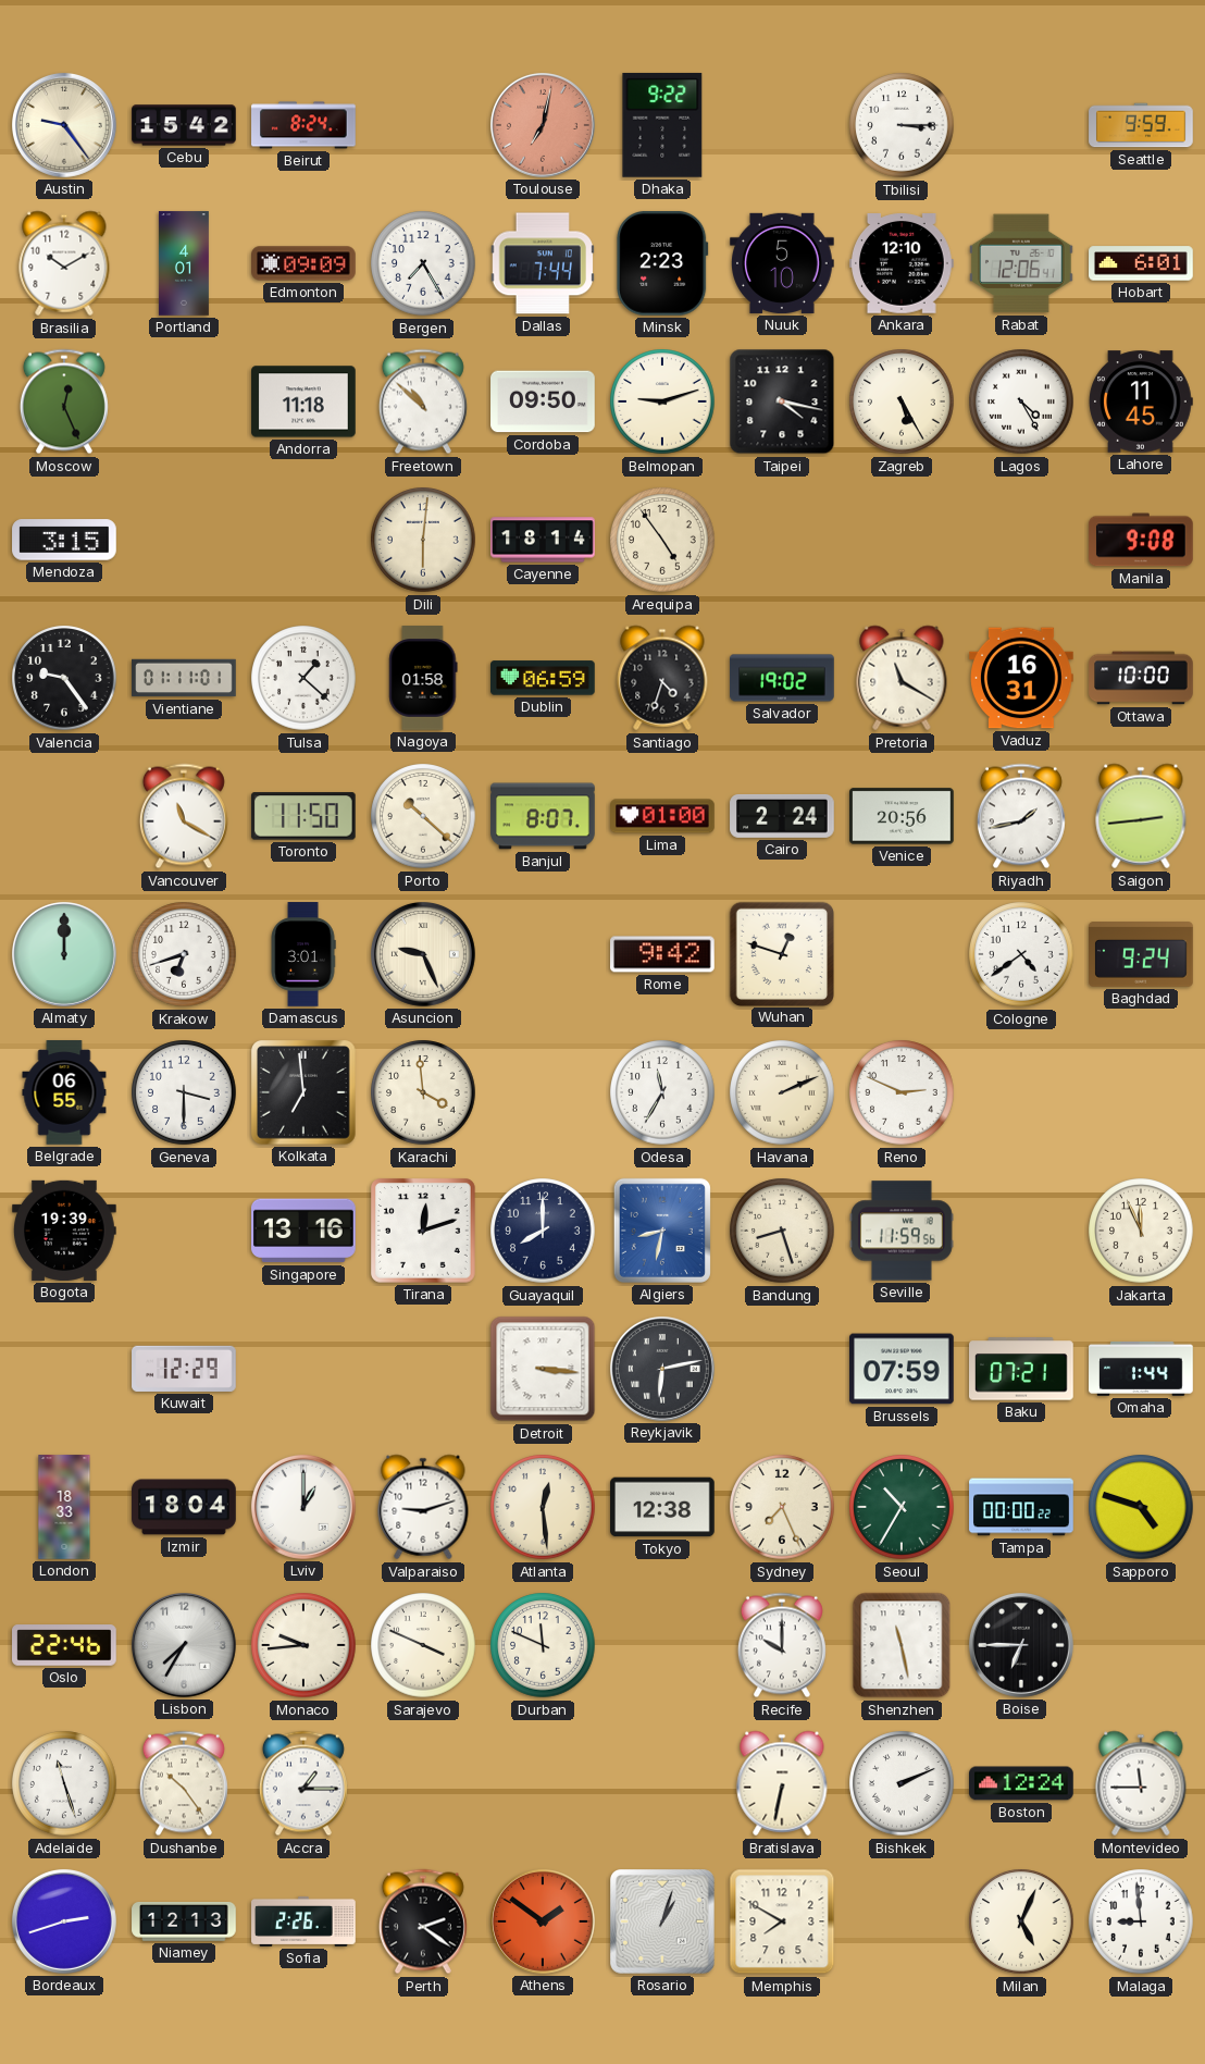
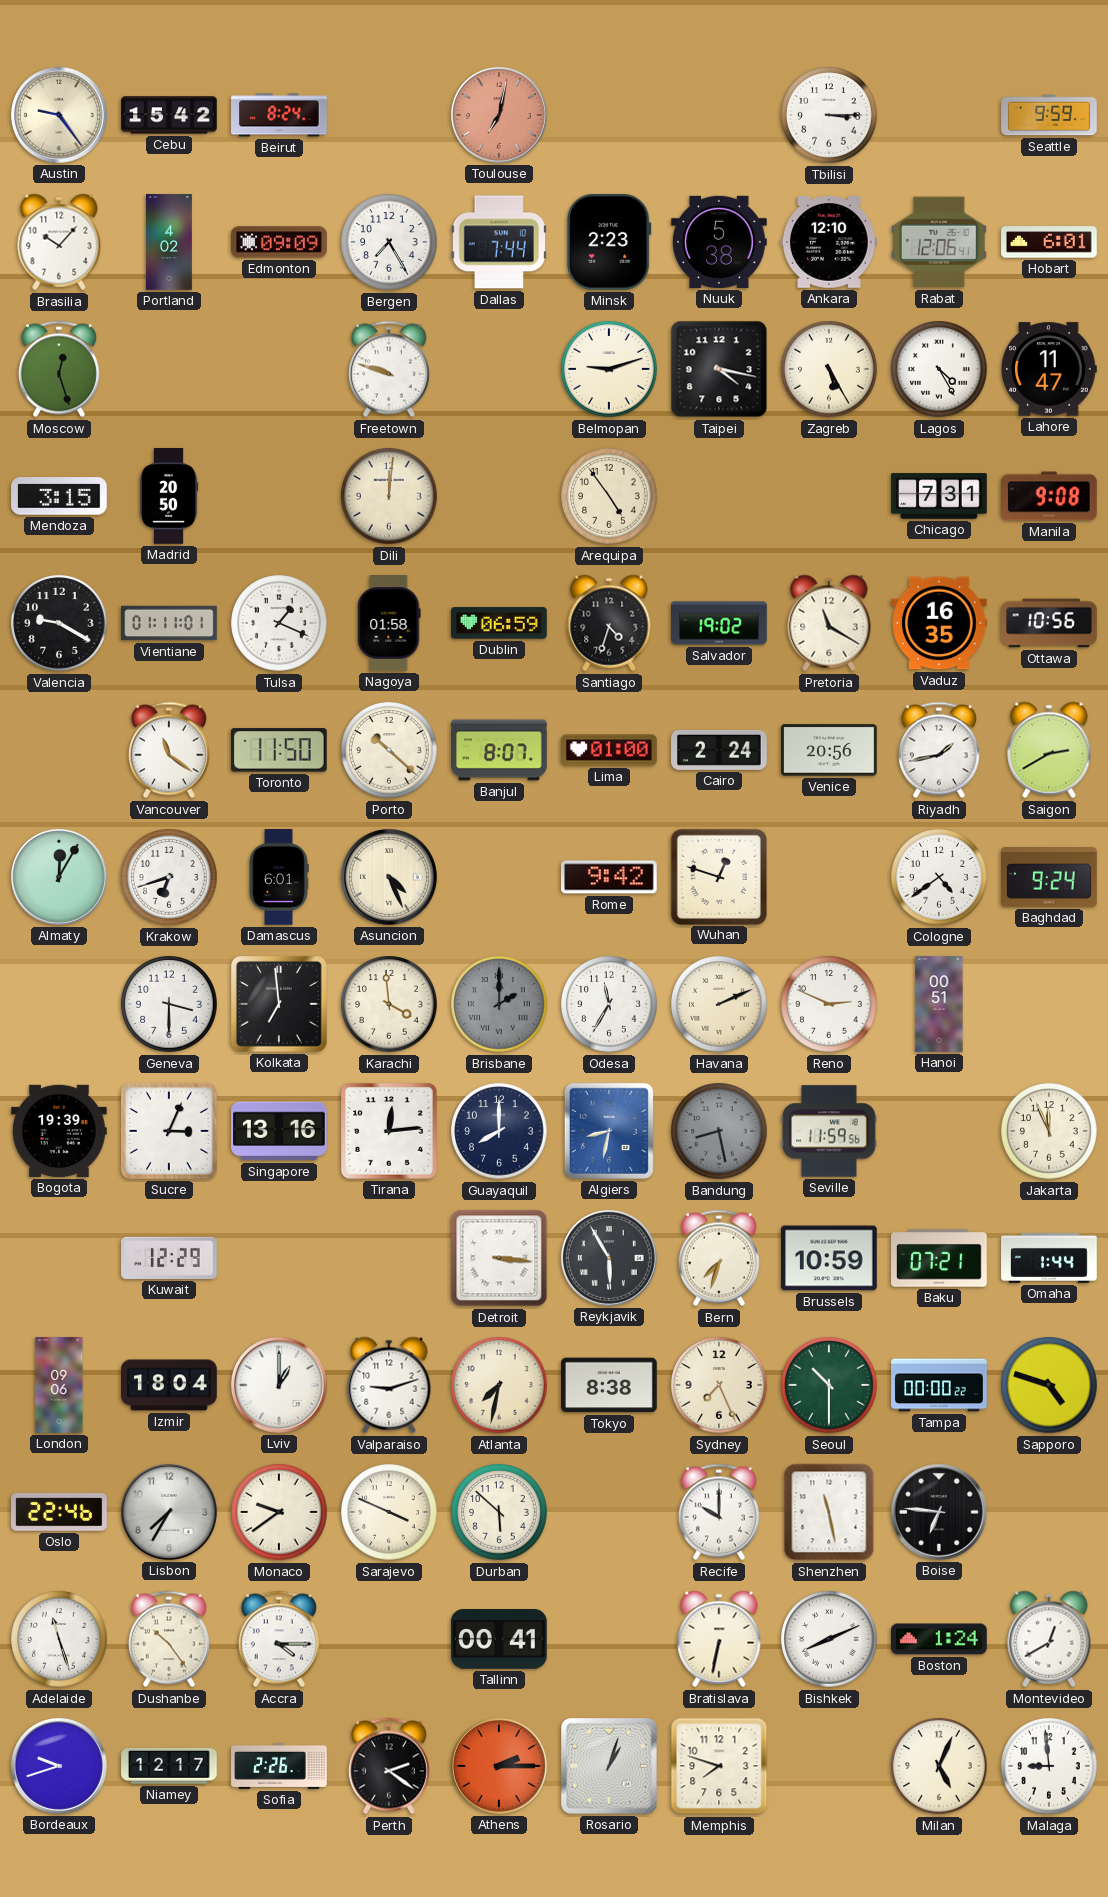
Dhaka: 9:22 -> none (662, 125)
Brasilia: 10:10 -> 10:07 (59, 242)
Portland: 4:01 -> 4:02 (169, 242)
Nuuk: 5:10 -> 5:38 (719, 242)
Moscow: 12:26 -> 12:27 (59, 369)
Andorra: 11:18 -> none (303, 401)
Freetown: 10:52 -> 9:48 (389, 369)
Cordoba: 09:50 -> none (543, 401)
Lahore: 11:45 -> 11:47 (1049, 369)
Madrid: none -> 20:50 (169, 496)
Dili: 6:01 -> 12:01 (389, 496)
Cayenne: 18:14 -> none (543, 540)
Chicago: none -> 7:31 (939, 496)
Valencia: 9:24 -> 9:20 (59, 623)
Tulsa: 1:22 -> 1:19 (279, 623)
Vaduz: 16:31 -> 16:35 (939, 623)
Ottawa: 10:00 -> 10:56 (1049, 623)
Vancouver: 11:20 -> 11:21 (169, 750)
Saigon: 2:44 -> 2:40 (1049, 750)
Almaty: 12:00 -> 12:05 (59, 877)
Damascus: 3:01 -> 6:01 (279, 877)
Asuncion: 9:26 -> 4:26 (389, 877)
Belgrade: 06:55 -> none (64, 1092)
Brisbane: none -> 2:00 (499, 1004)
Hanoi: none -> 00:51 (939, 1004)
Sucre: none -> 3:04 (170, 1132)
Tirana: 12:12 -> 12:14 (390, 1132)
Bandung: 8:27 -> 8:28 (719, 1131)
Bandung dial: cream -> grey (719, 1131)
Reykjavik: 6:13 -> 5:55 (609, 1258)
Bern: none -> 7:33 (719, 1258)
Brussels: 07:59 -> 10:59 (829, 1258)
London: 18:33 -> 09:06 (59, 1385)
Atlanta: 12:29 -> 7:32 (499, 1385)
Tokyo: 12:38 -> 8:38 (609, 1385)
Seoul: 10:35 -> 10:30 (829, 1385)
Monaco: 9:44 -> 9:39 (279, 1512)
Durban: 11:49 -> 5:52 (499, 1512)
Boise: 6:45 -> 6:46 (939, 1512)
Accra: 1:15 -> 4:15 (279, 1639)
Tallinn: none -> 00:41 (500, 1639)
Bishkek: 2:11 -> 8:11 (829, 1639)
Boston: 12:24 -> 1:24 (940, 1639)
Montevideo: 11:45 -> 12:40 (1049, 1639)
Bordeaux: 2:42 -> 9:42 (59, 1766)
Niamey: 12:13 -> 12:17 (169, 1767)
Athens: 1:51 -> 2:15 (499, 1766)
Memphis: 7:50 -> 7:48 (719, 1766)
